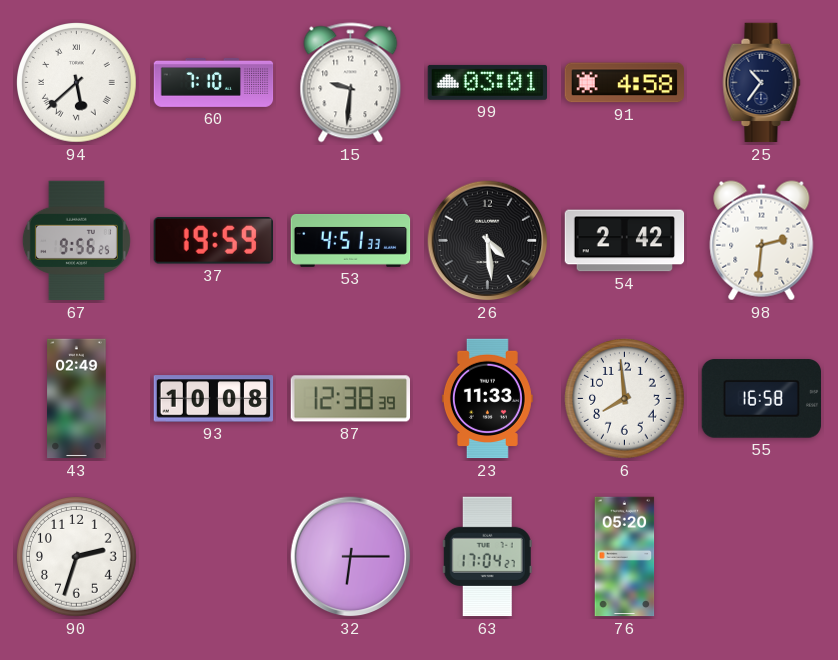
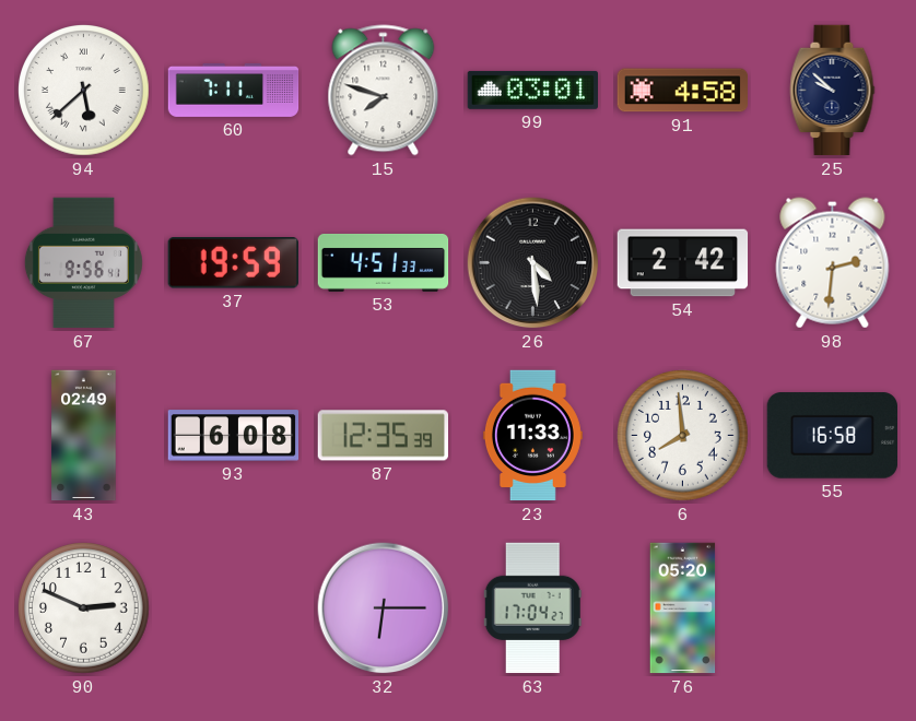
60: 7:10 -> 7:11 (234, 90)
15: 9:31 -> 7:48 (384, 91)
25: 10:36 -> 9:52 (833, 91)
67: 9:56:25 -> 9:56:41 (83, 263)
93: 10:08 -> 6:08 (234, 436)
87: 12:38 -> 12:35 (383, 436)
90: 2:33 -> 2:49 (84, 608)
